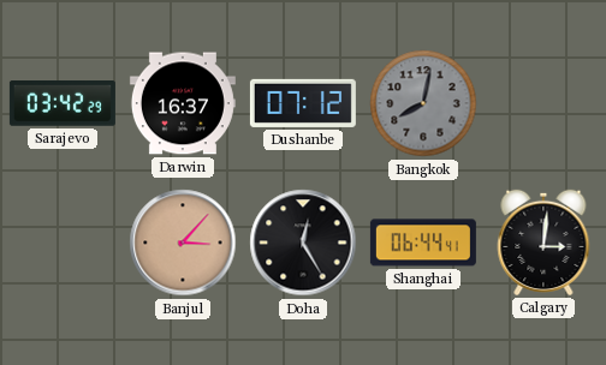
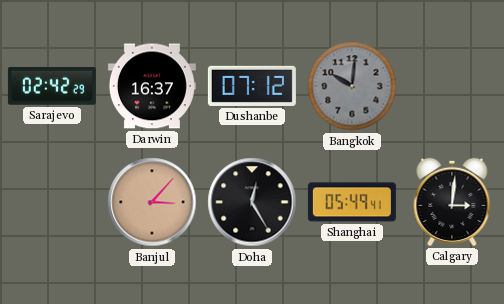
Sarajevo: 03:42 -> 02:42 (52, 86)
Bangkok: 8:02 -> 10:01 (352, 86)
Shanghai: 06:44 -> 05:49 (352, 202)
